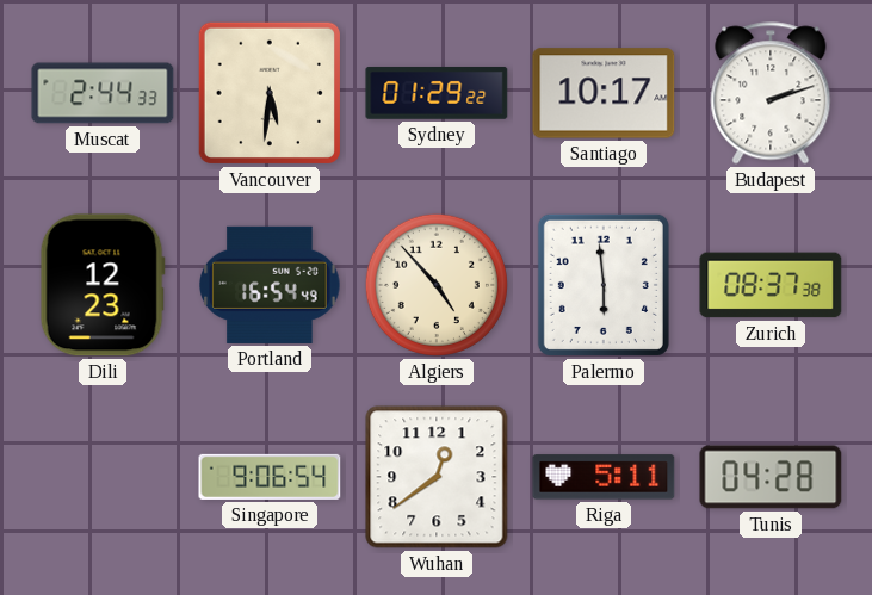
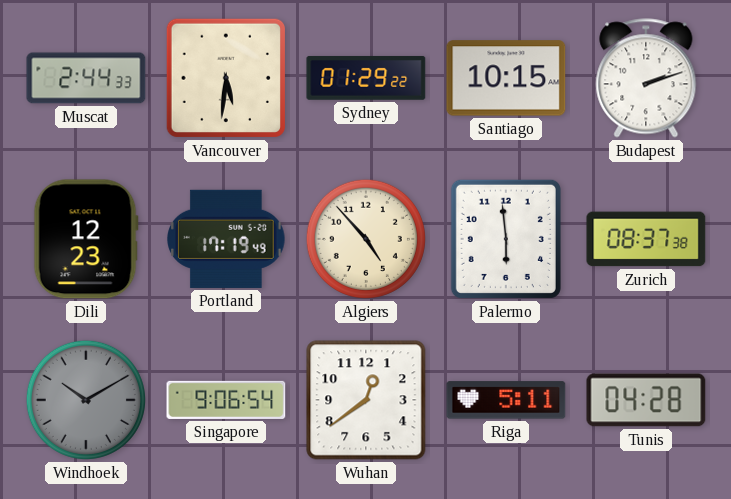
Santiago: 10:17 -> 10:15 (506, 78)
Portland: 16:54 -> 17:19 (226, 239)
Windhoek: none -> 10:10 (86, 400)
